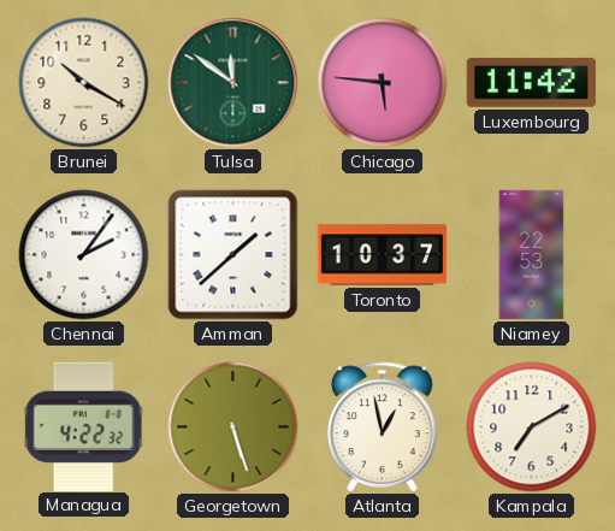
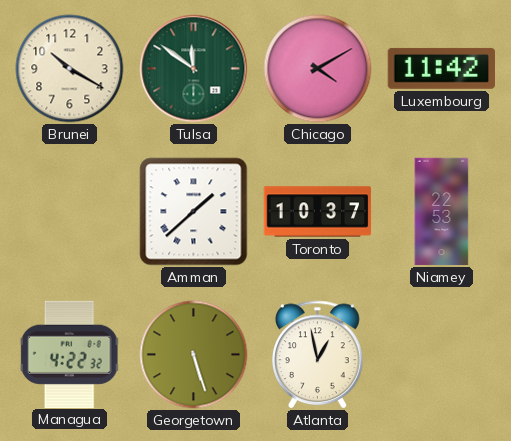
Chicago: 5:46 -> 4:10 (318, 69)
Chennai: 2:06 -> none (84, 255)
Kampala: 7:10 -> none (532, 427)
